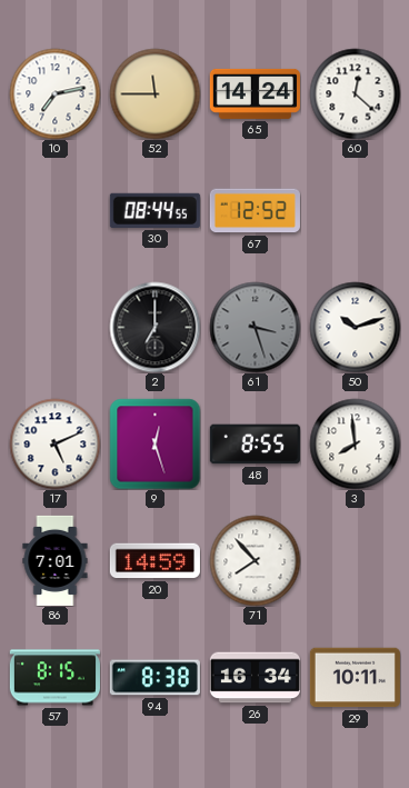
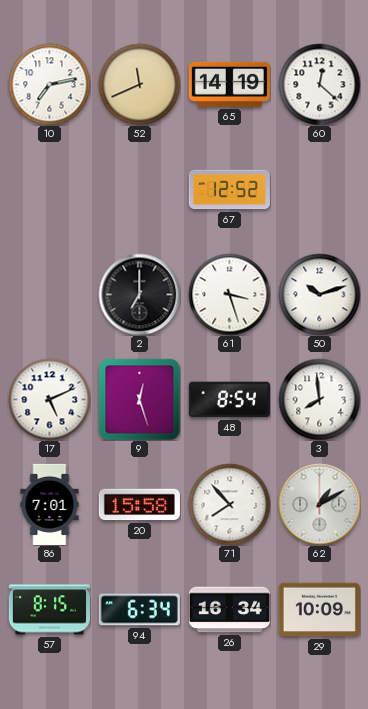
52: 11:45 -> 11:41 (139, 84)
65: 14:24 -> 14:19 (229, 84)
30: 08:44 -> none (154, 210)
61 dial: grey -> white (229, 294)
48: 8:55 -> 8:54 (229, 400)
20: 14:59 -> 15:58 (139, 505)
62: none -> 1:10 (319, 504)
94: 8:38 -> 6:34 (139, 610)
29: 10:11 -> 10:09 (319, 610)
